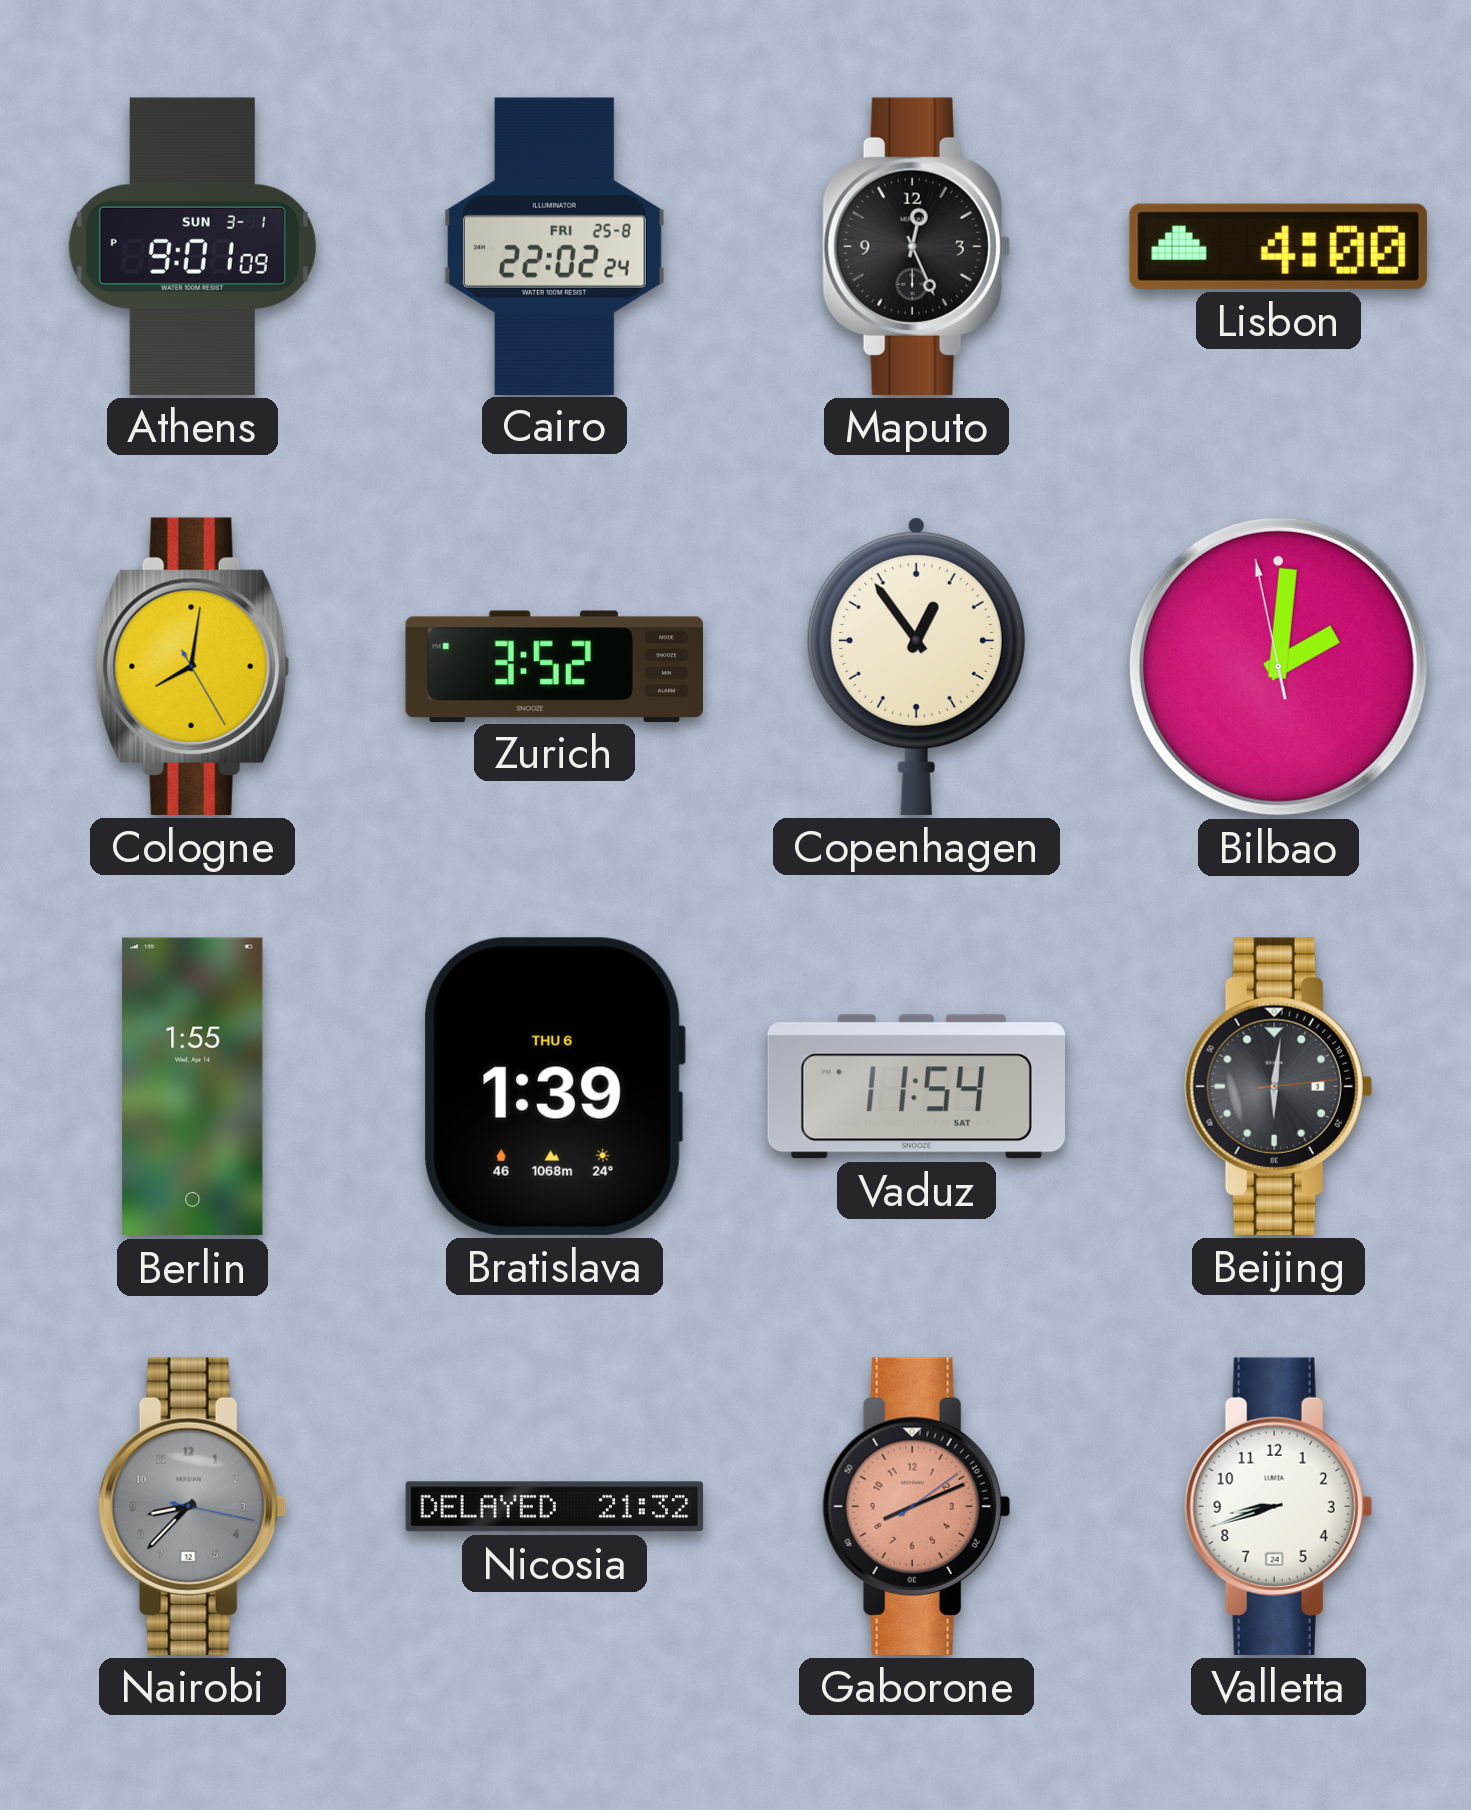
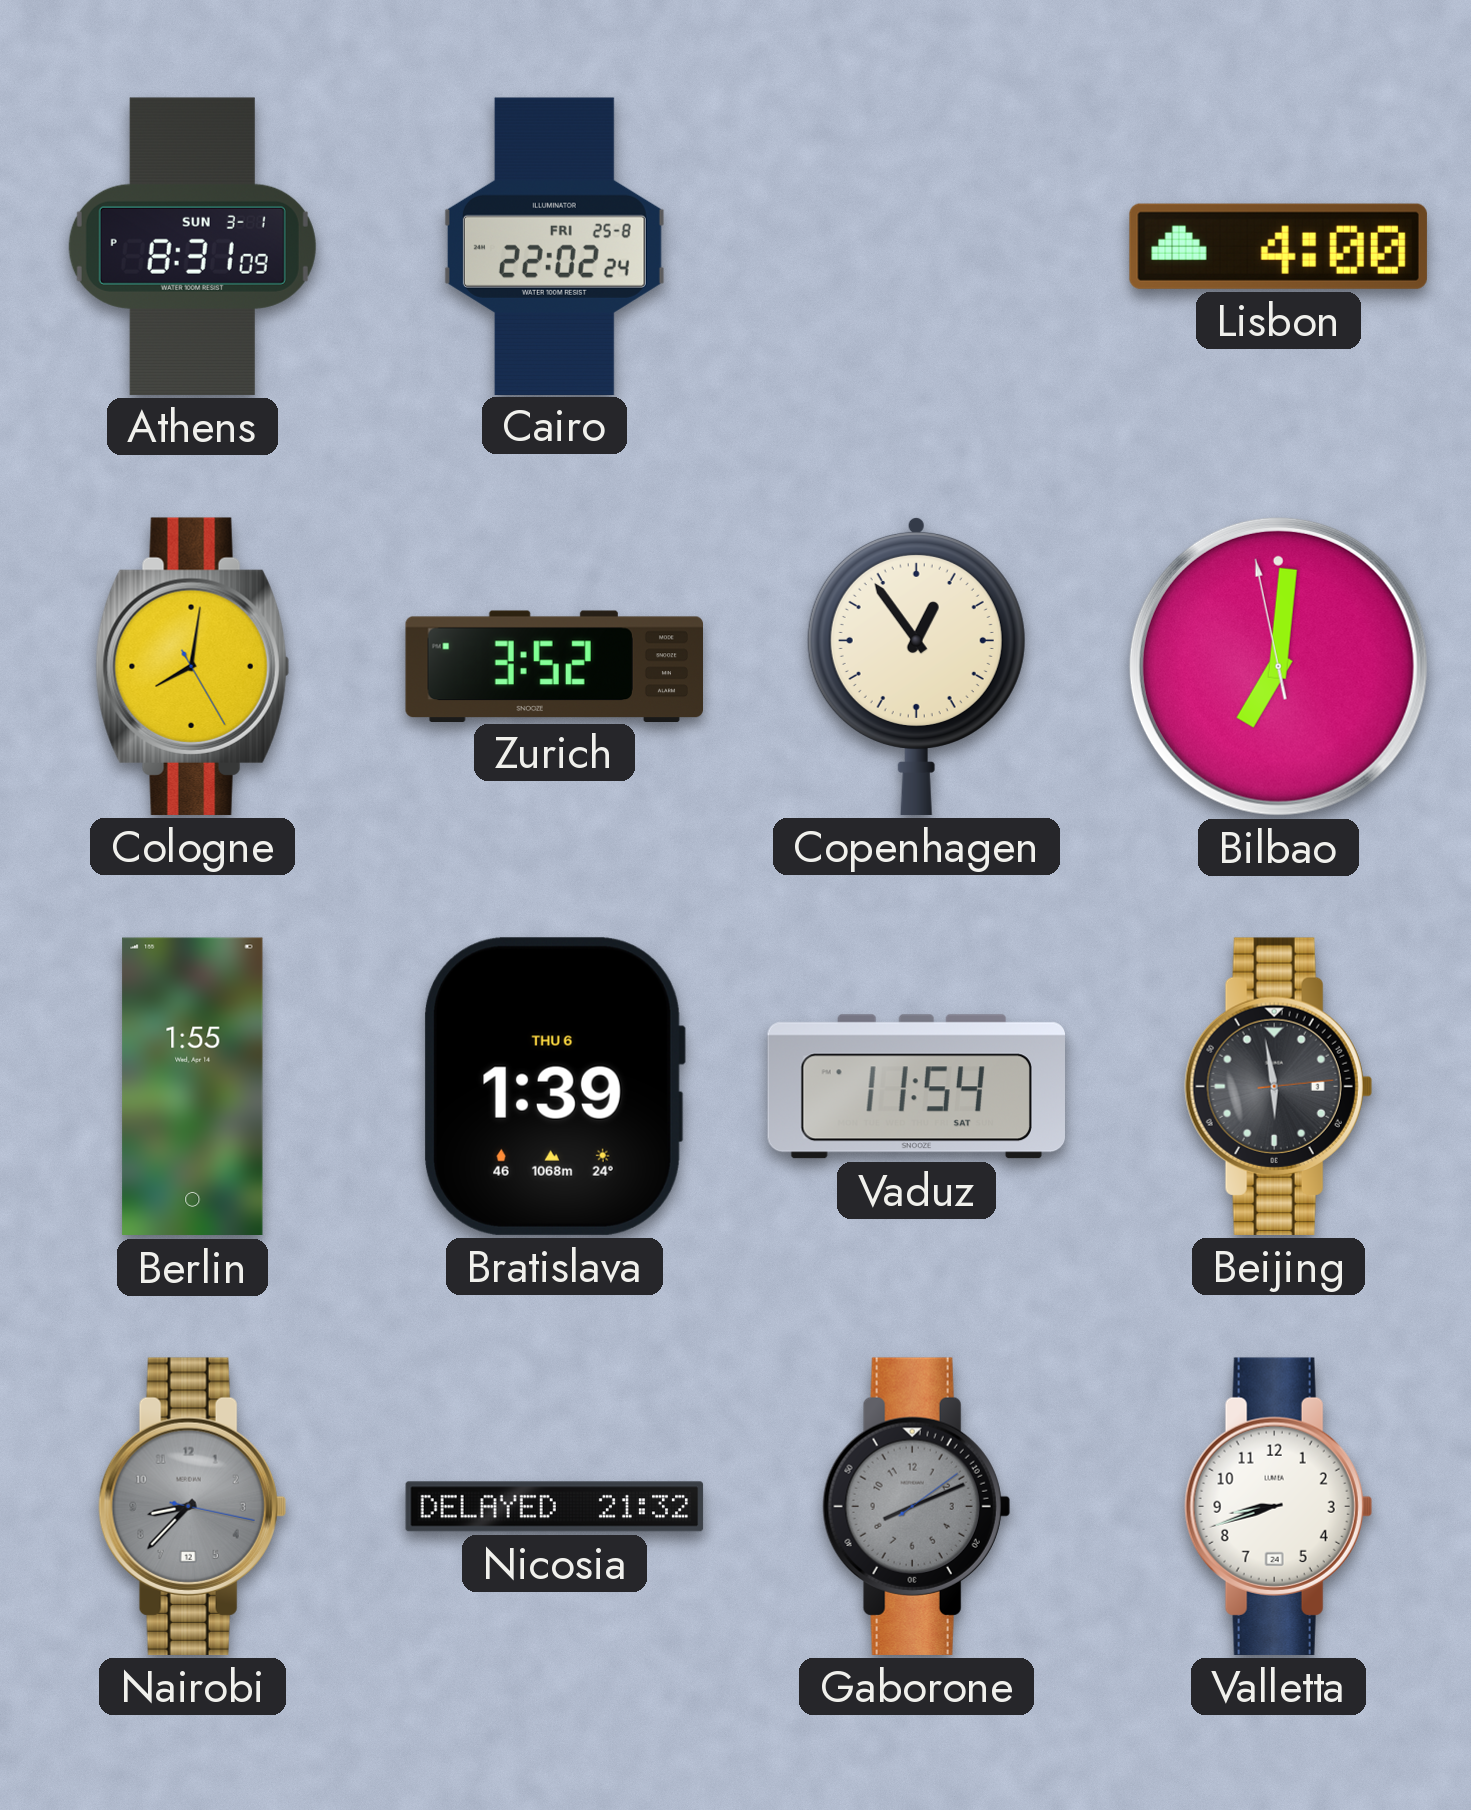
Athens: 9:01 -> 8:31 (192, 246)
Maputo: 12:26 -> none (916, 246)
Bilbao: 2:00 -> 7:00 (1278, 666)
Beijing: 6:01 -> 5:58 (1278, 1086)
Gaborone dial: salmon -> grey (916, 1506)
